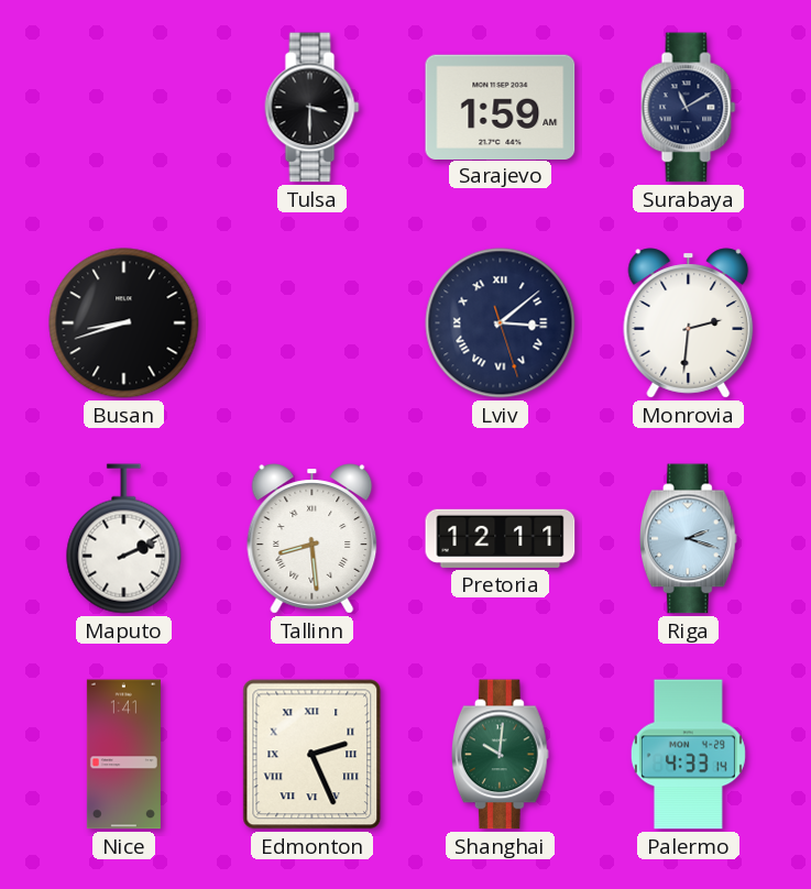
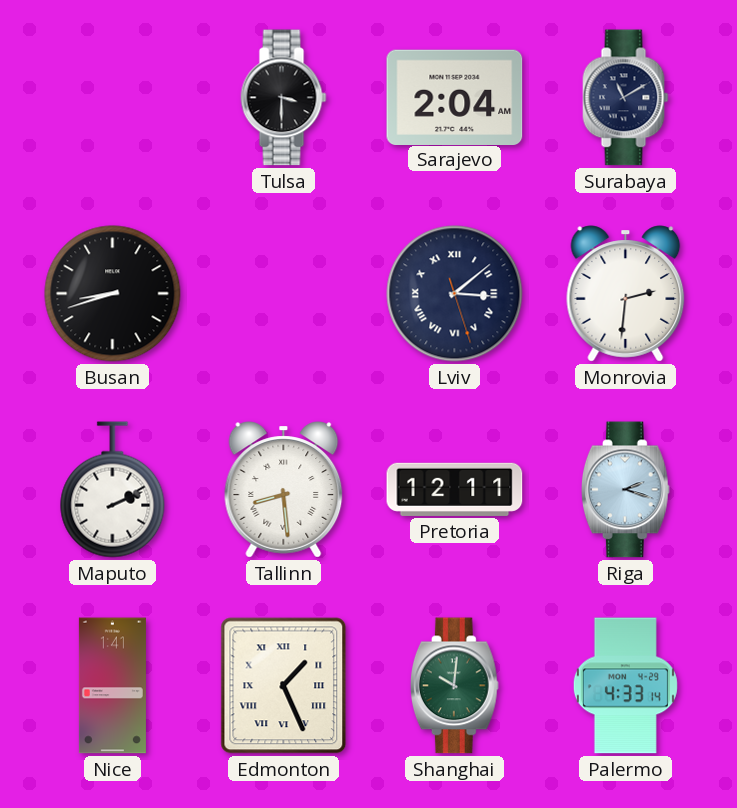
Sarajevo: 1:59 -> 2:04 (455, 97)
Edmonton: 2:26 -> 1:26 (284, 686)
